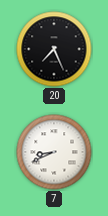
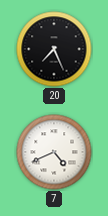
7: 8:41 -> 4:41 (54, 152)
